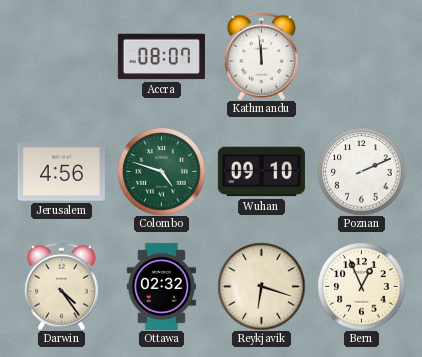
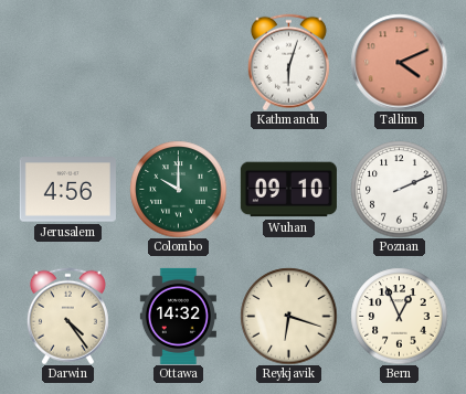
Accra: 08:07 -> none (161, 57)
Kathmandu: 11:59 -> 6:03 (288, 62)
Tallinn: none -> 4:11 (399, 62)
Colombo: 4:48 -> 10:00 (178, 189)
Ottawa: 02:32 -> 14:32 (178, 316)
